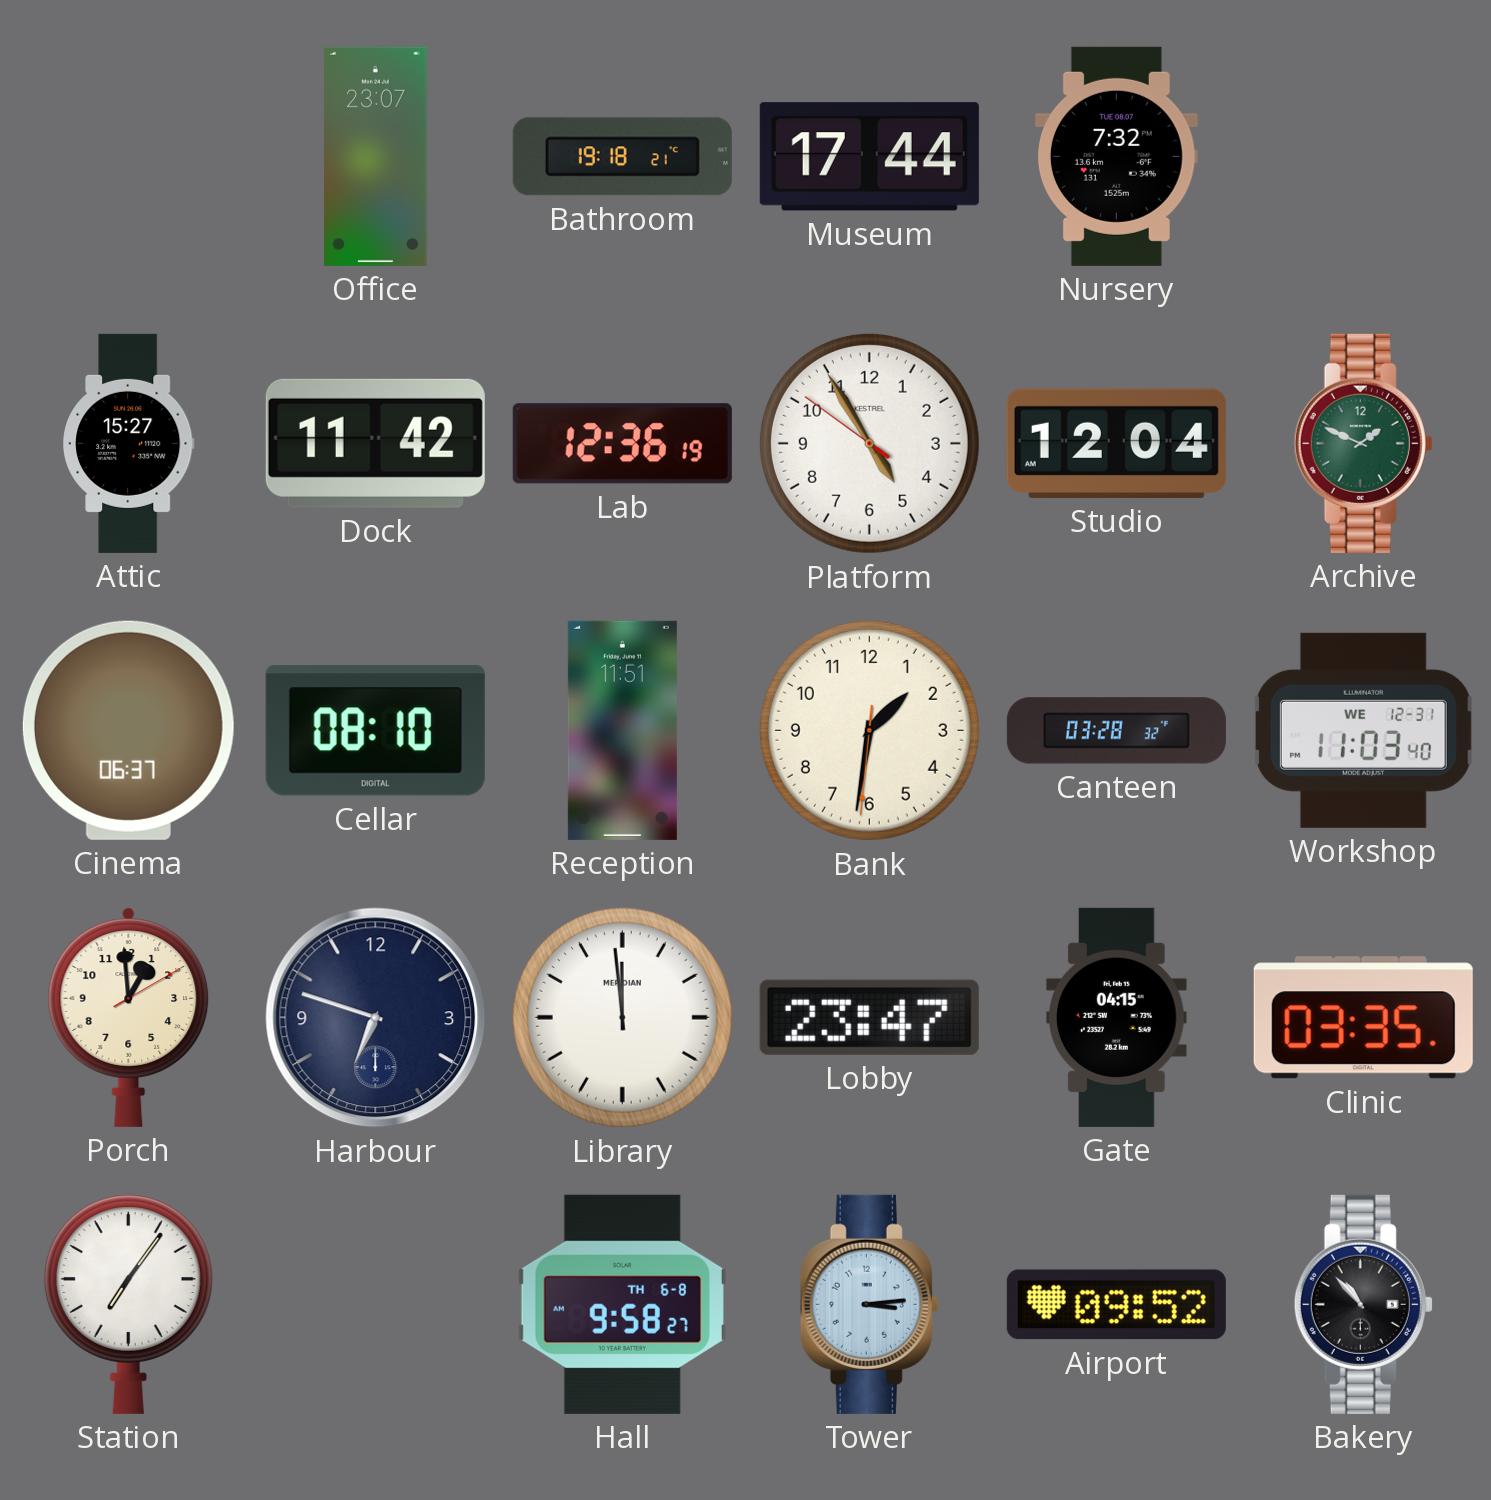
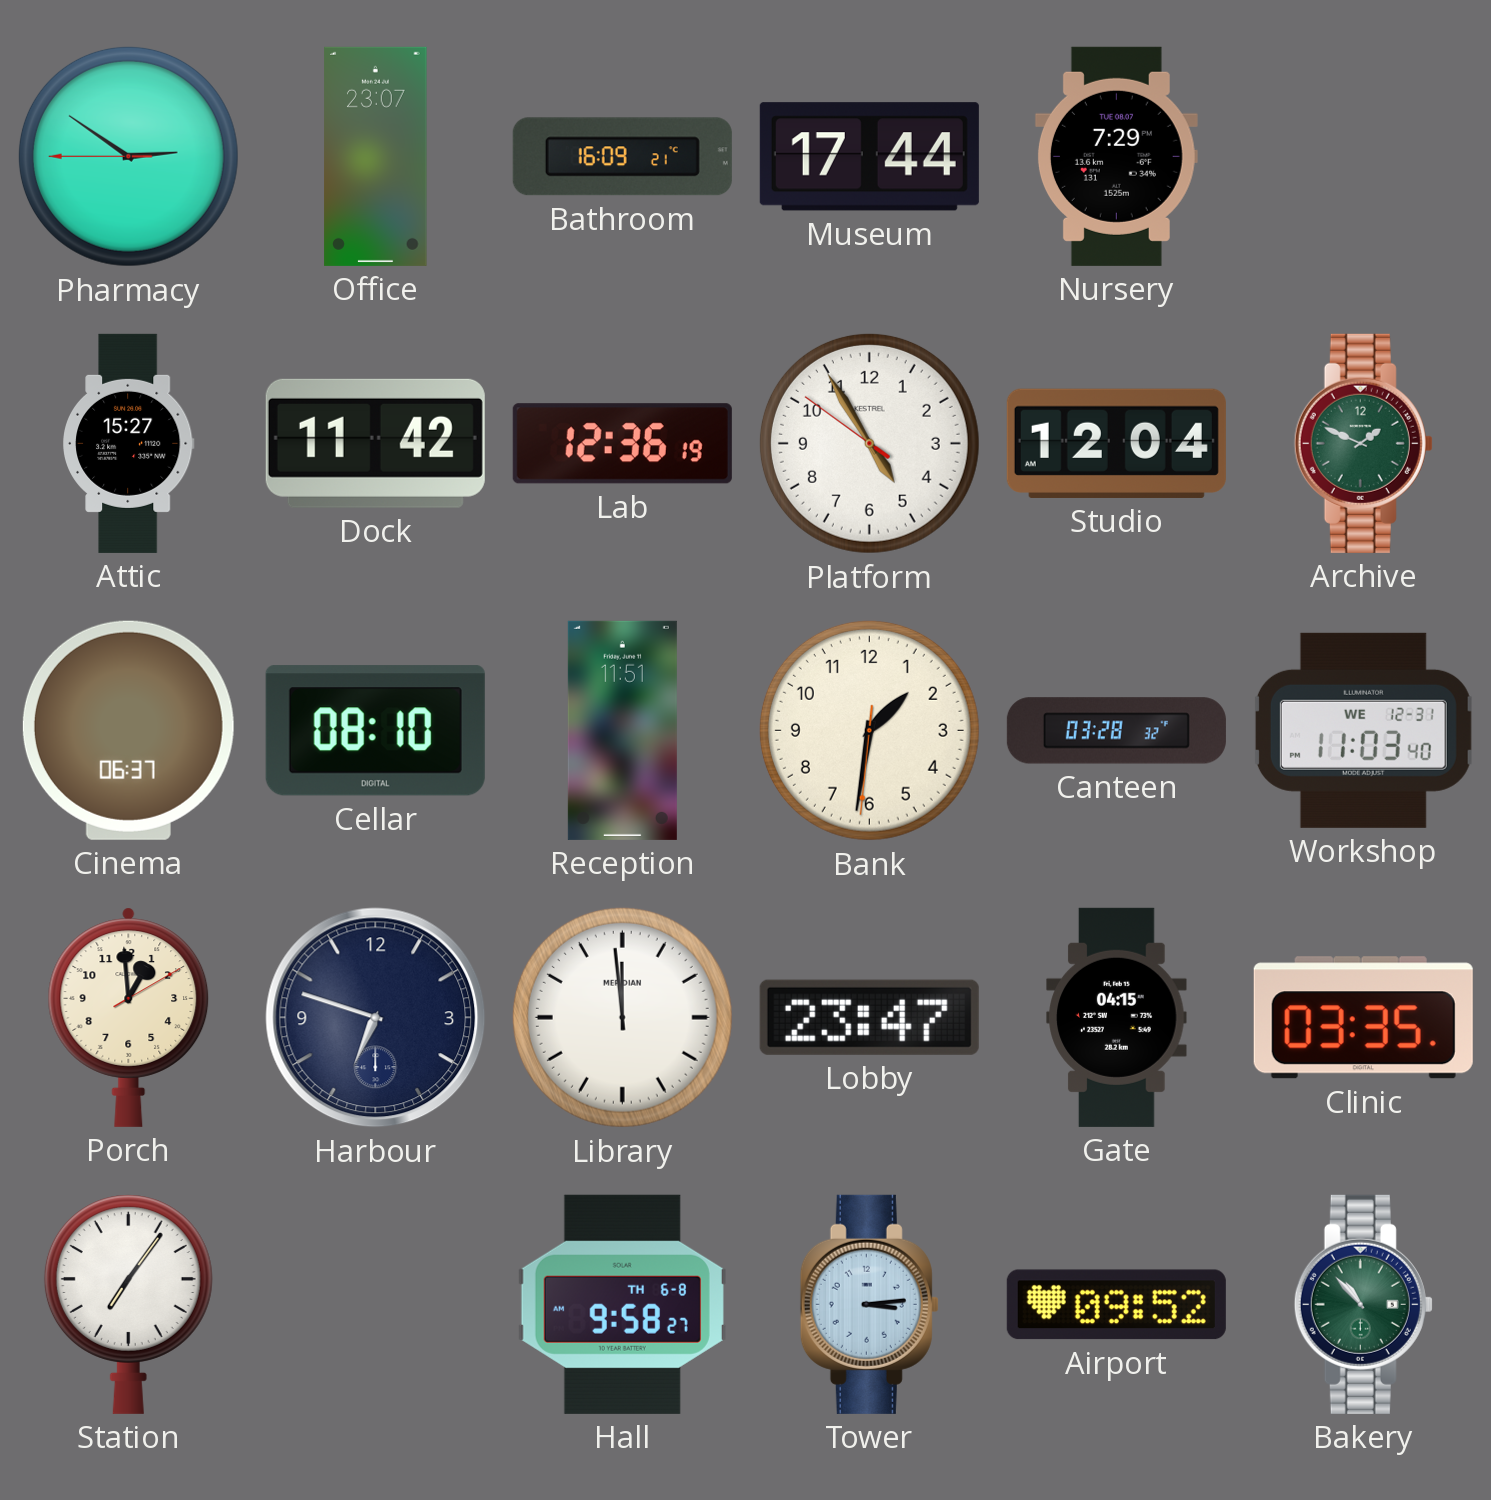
Pharmacy: none -> 2:50 (128, 156)
Bathroom: 19:18 -> 16:09 (622, 157)
Nursery: 7:32 -> 7:29 (1116, 156)
Bakery dial: black -> green (1363, 1304)
